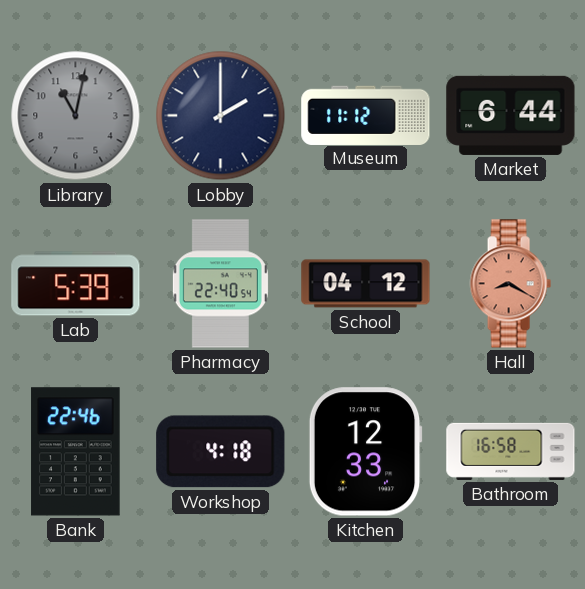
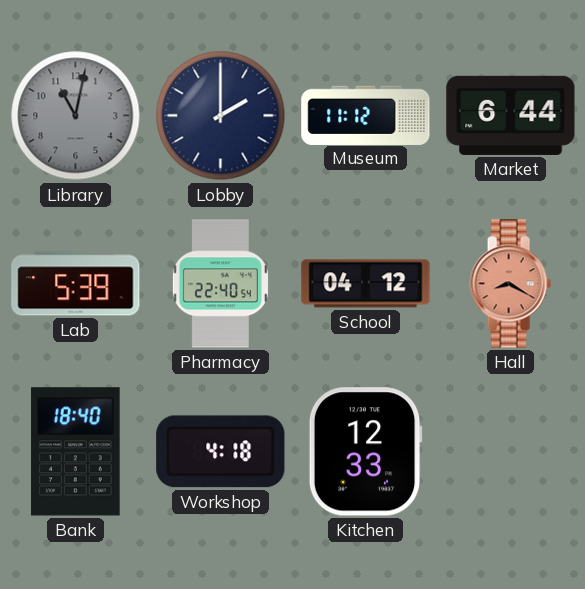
Bank: 22:46 -> 18:40 (76, 452)
Bathroom: 16:58 -> none (511, 451)
